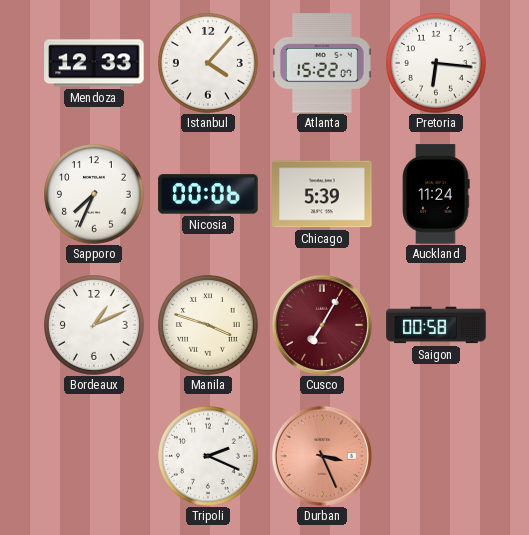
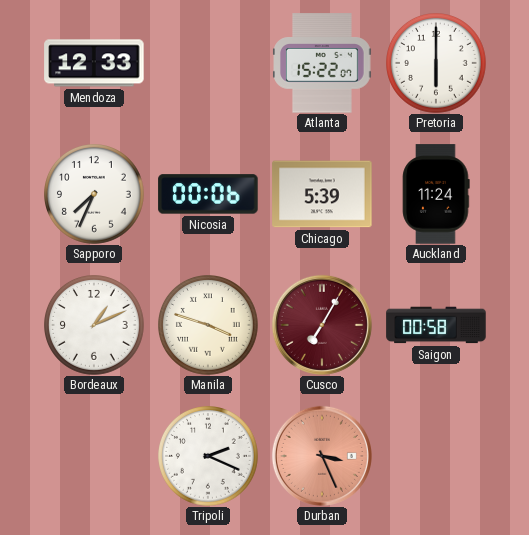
Istanbul: 4:07 -> none (209, 64)
Pretoria: 6:16 -> 6:00 (437, 64)
